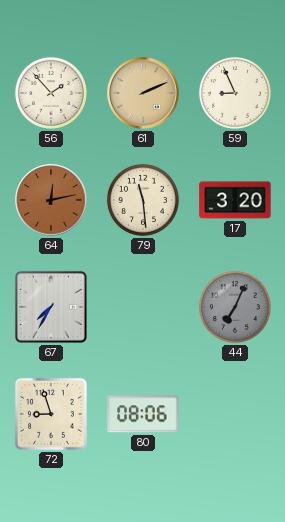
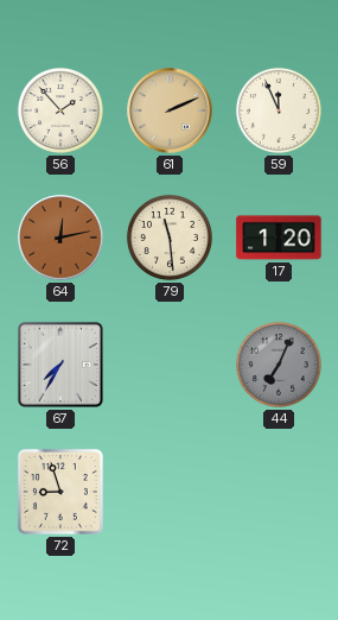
59: 8:56 -> 11:56 (279, 110)
17: 3:20 -> 1:20 (279, 238)
80: 08:06 -> none (143, 414)
